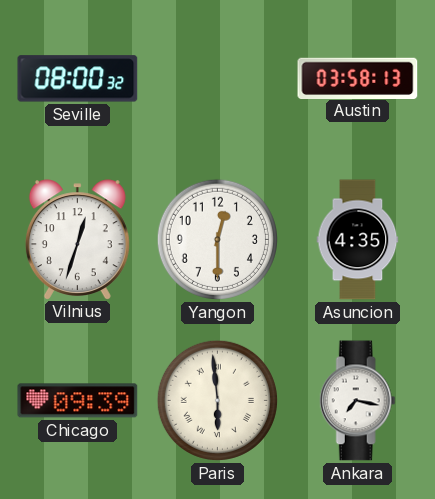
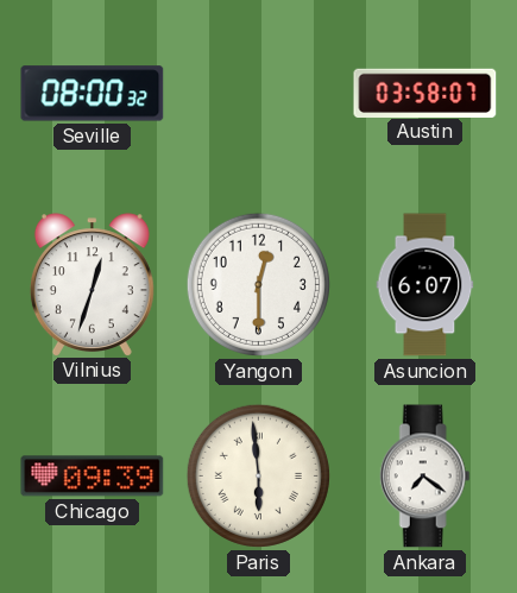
Austin: 03:58:13 -> 03:58:07 (425, 93)
Asuncion: 4:35 -> 6:07 (425, 285)
Ankara: 7:17 -> 7:21 (424, 477)
